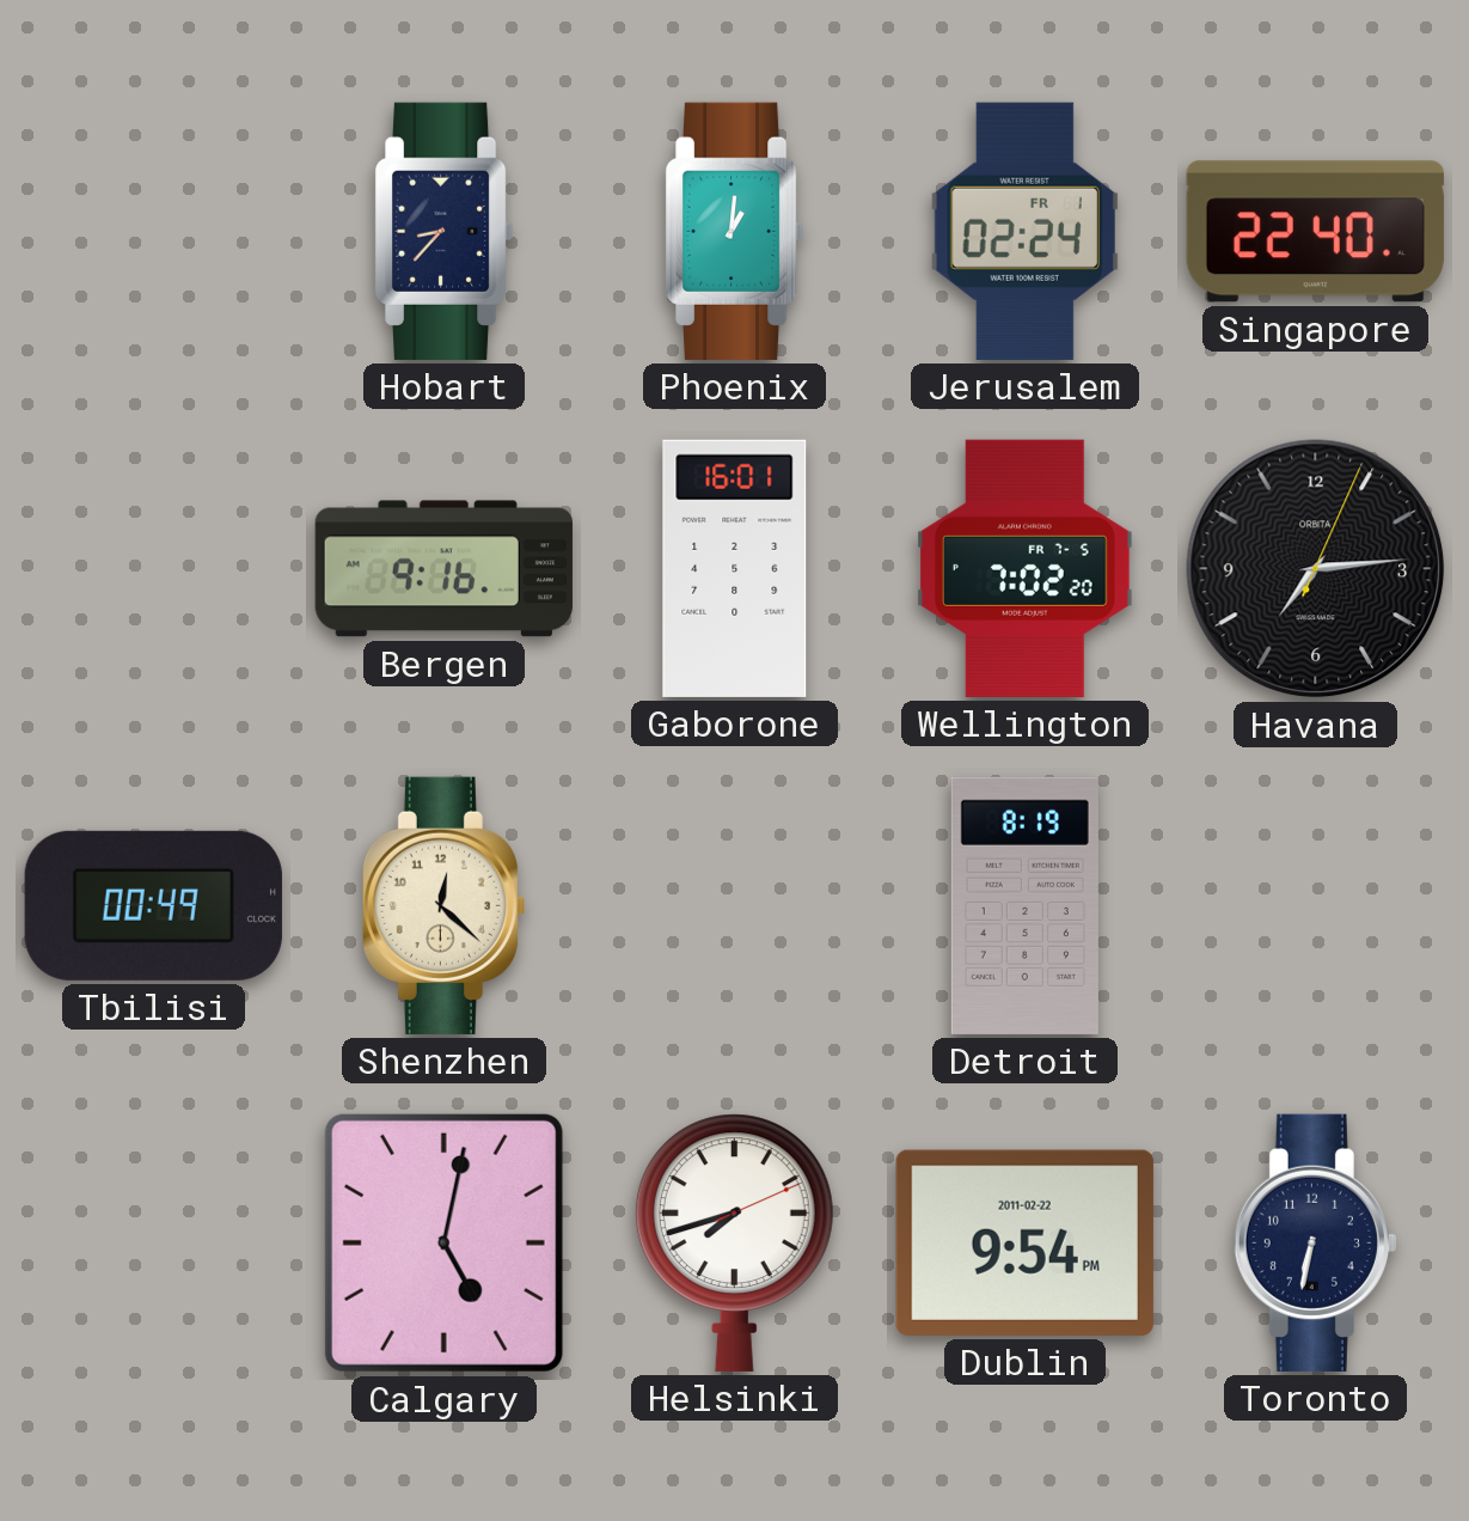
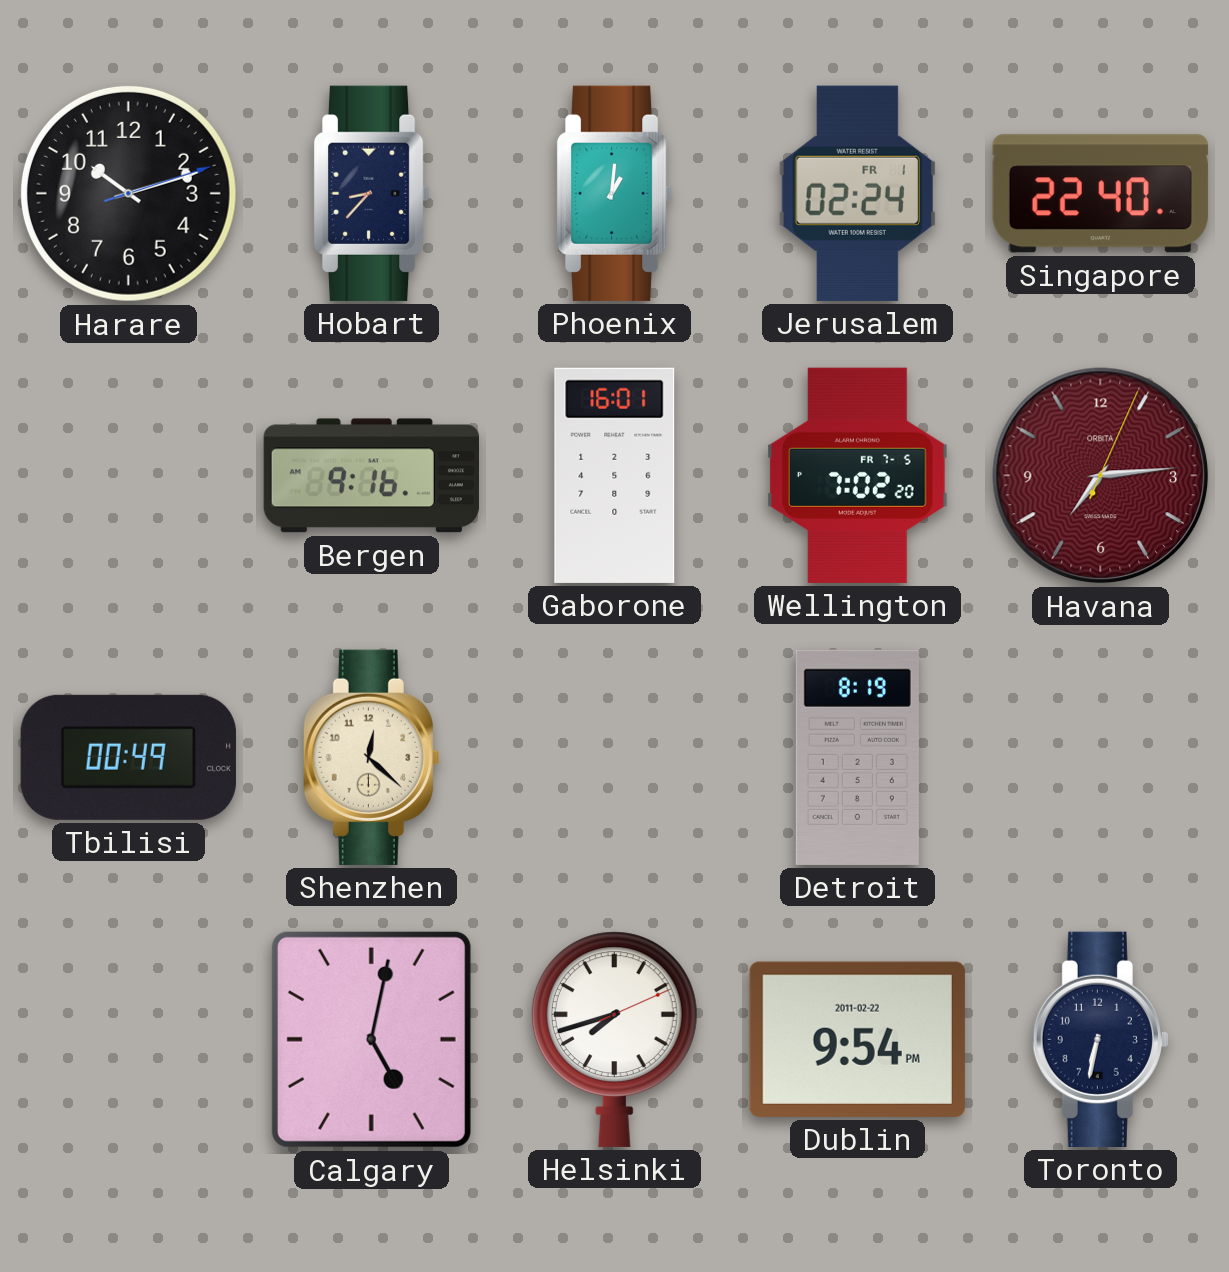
Harare: none -> 10:12 (128, 193)
Havana dial: black -> burgundy (1101, 476)
